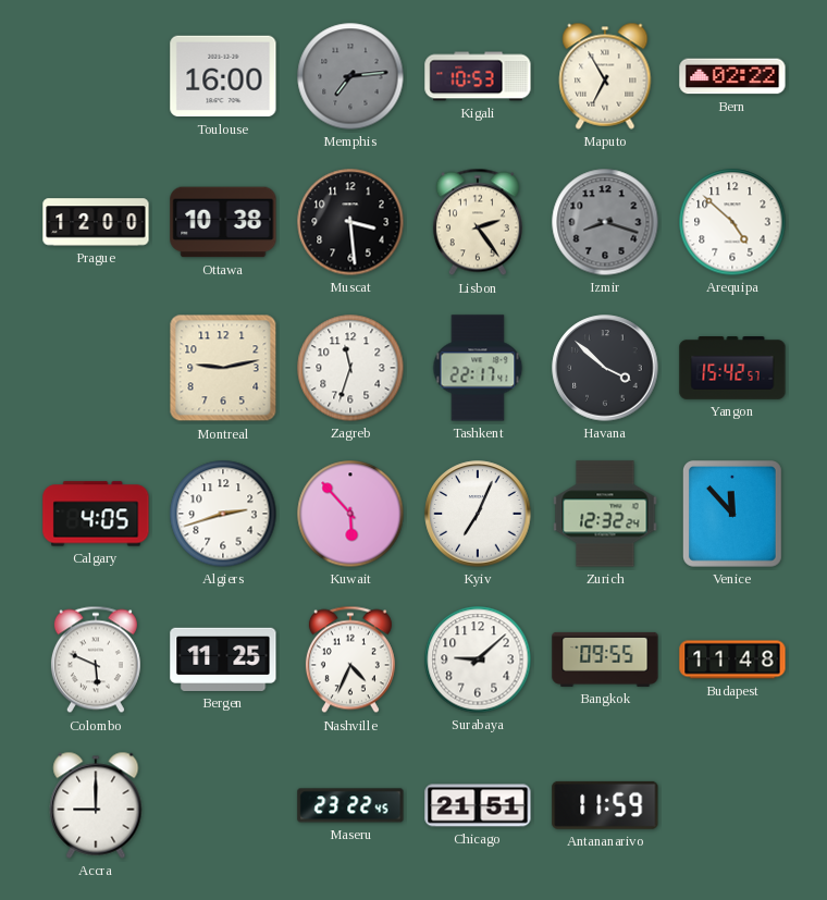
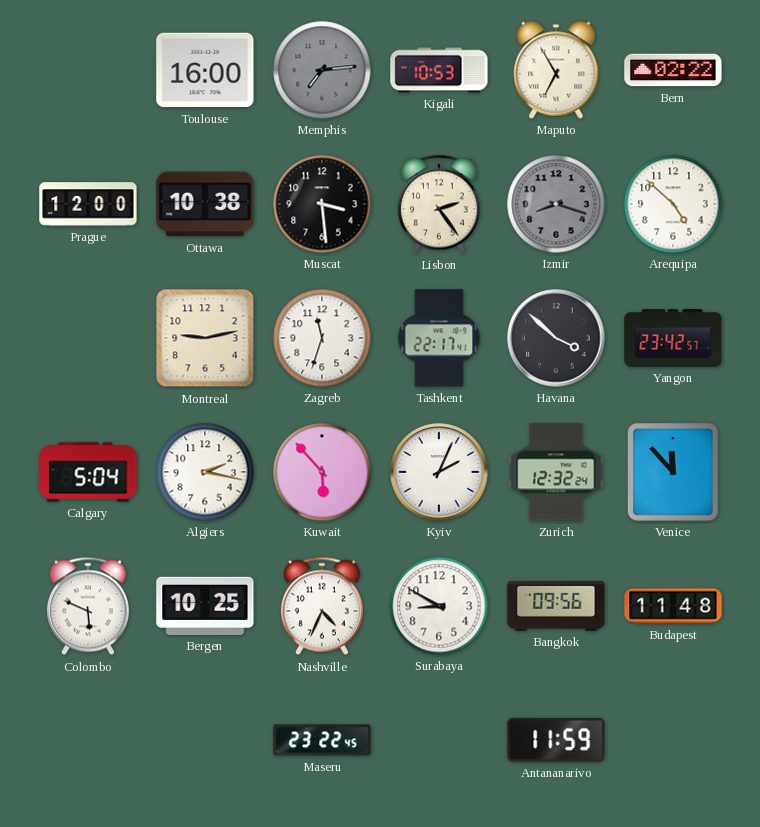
Yangon: 15:42 -> 23:42 (673, 339)
Calgary: 4:05 -> 5:04 (88, 472)
Algiers: 2:42 -> 2:17 (205, 472)
Kyiv: 7:04 -> 2:04 (439, 472)
Bergen: 11:25 -> 10:25 (205, 606)
Surabaya: 9:08 -> 8:50 (439, 606)
Bangkok: 09:55 -> 09:56 (556, 606)
Accra: 9:00 -> none (96, 805)
Chicago: 21:51 -> none (478, 805)
